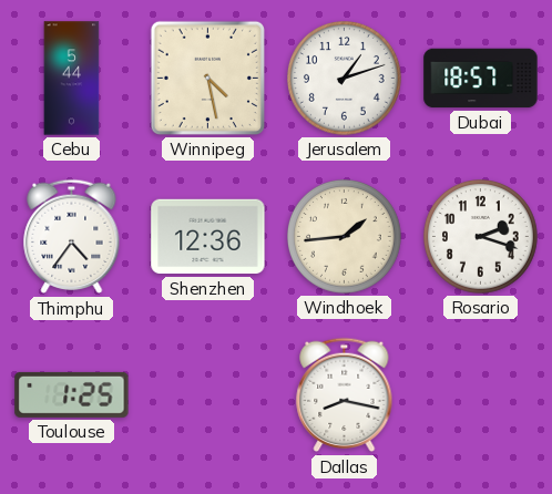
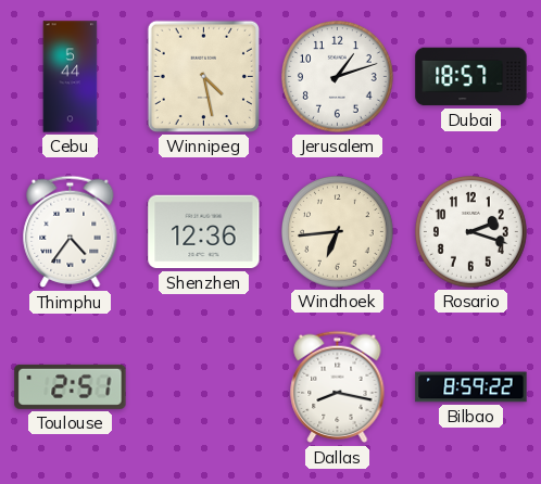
Windhoek: 1:44 -> 6:44 (338, 232)
Toulouse: 1:25 -> 2:51 (71, 386)
Bilbao: none -> 8:59 (471, 387)
